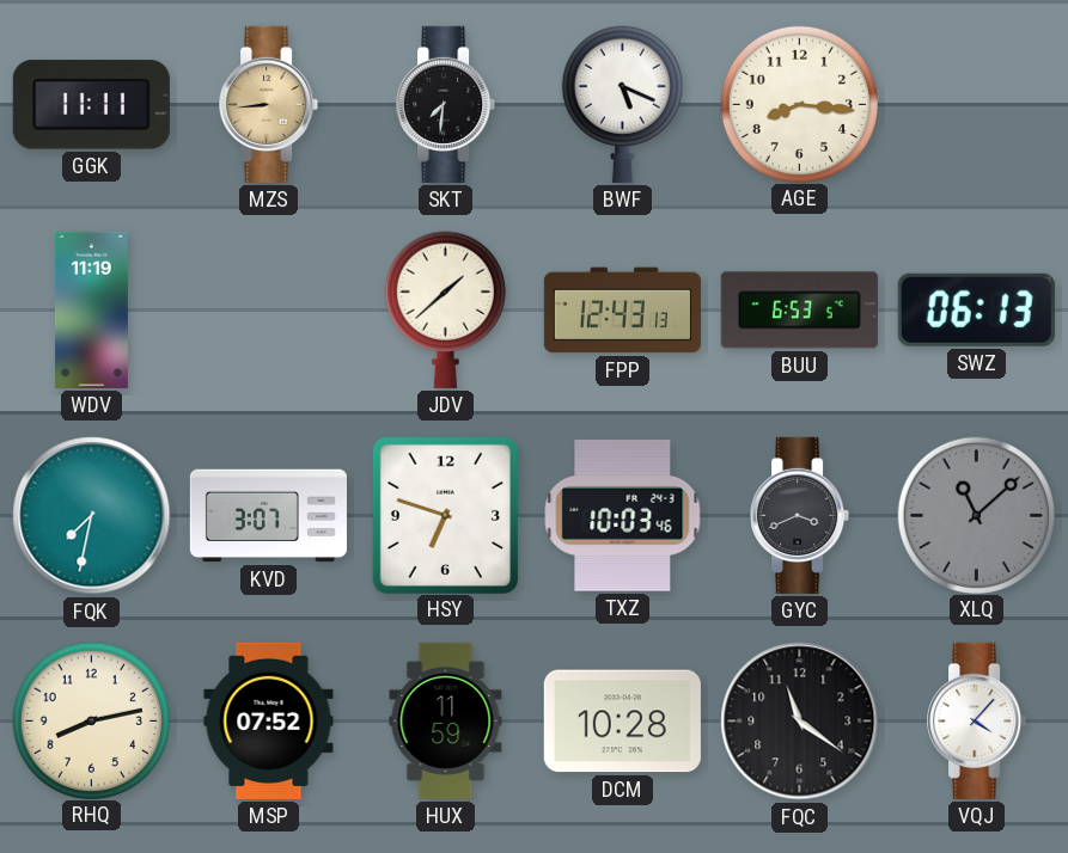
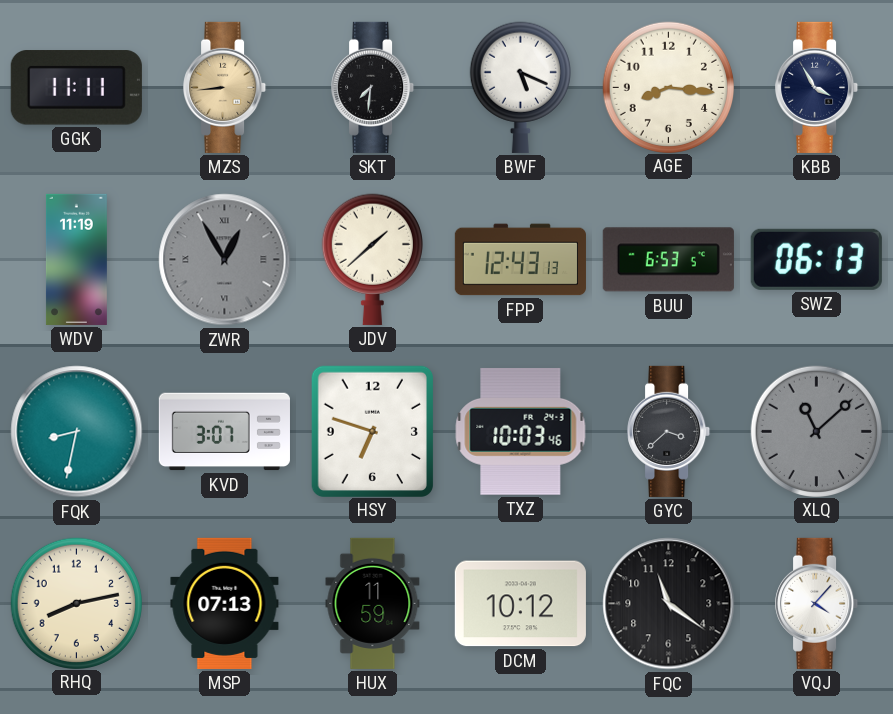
KBB: none -> 3:55 (817, 87)
ZWR: none -> 12:55 (225, 260)
FQK: 7:32 -> 8:32 (77, 432)
GYC: 3:41 -> 3:38 (669, 431)
MSP: 07:52 -> 07:13 (225, 603)
DCM: 10:28 -> 10:12 (520, 604)
